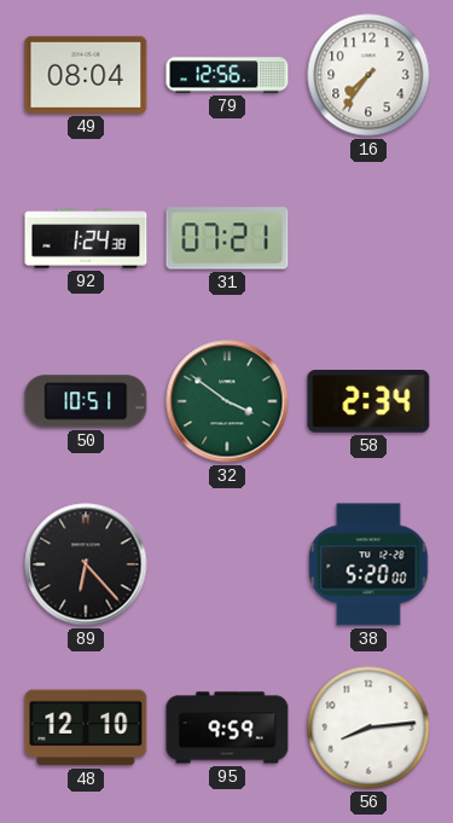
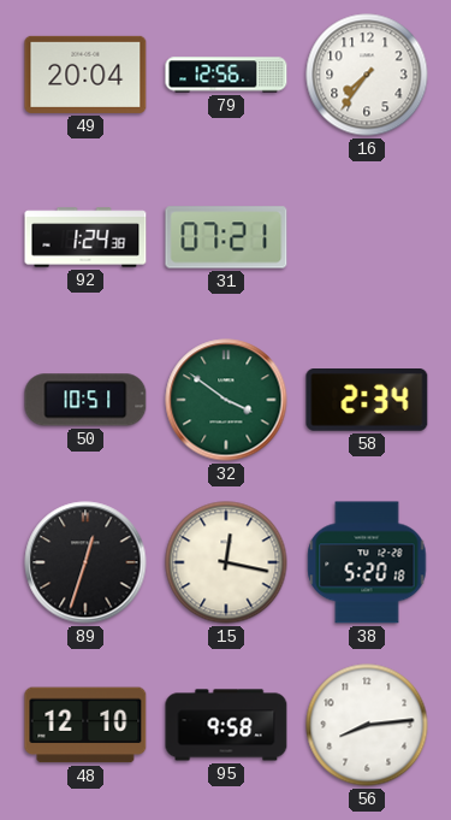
49: 08:04 -> 20:04 (85, 75)
89: 6:23 -> 12:33 (85, 562)
15: none -> 12:17 (226, 562)
38: 5:20:00 -> 5:20:18 (367, 562)
95: 9:59 -> 9:58 (226, 725)
